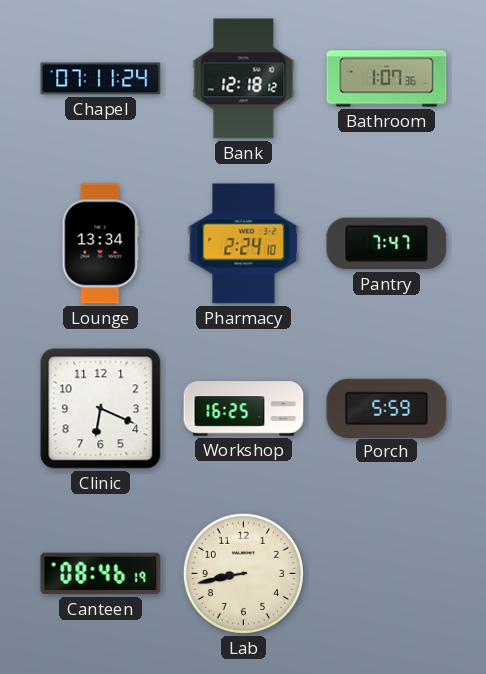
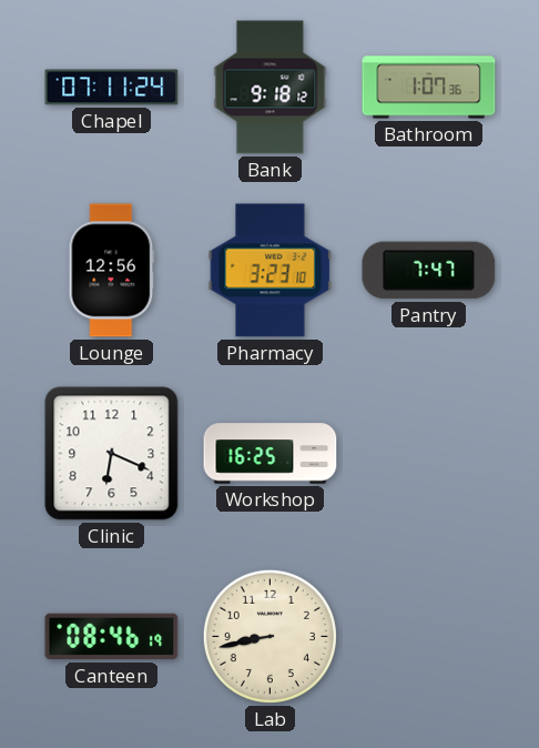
Bank: 12:18 -> 9:18 (271, 88)
Lounge: 13:34 -> 12:56 (112, 271)
Pharmacy: 2:24 -> 3:23 (271, 271)
Porch: 5:59 -> none (387, 408)
